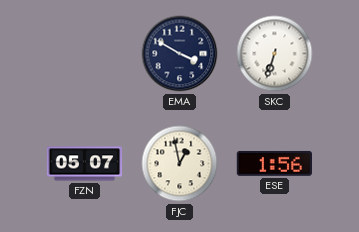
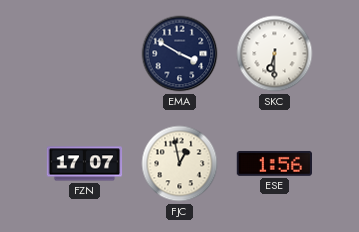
SKC: 6:33 -> 6:30 (275, 54)
FZN: 05:07 -> 17:07 (85, 164)
